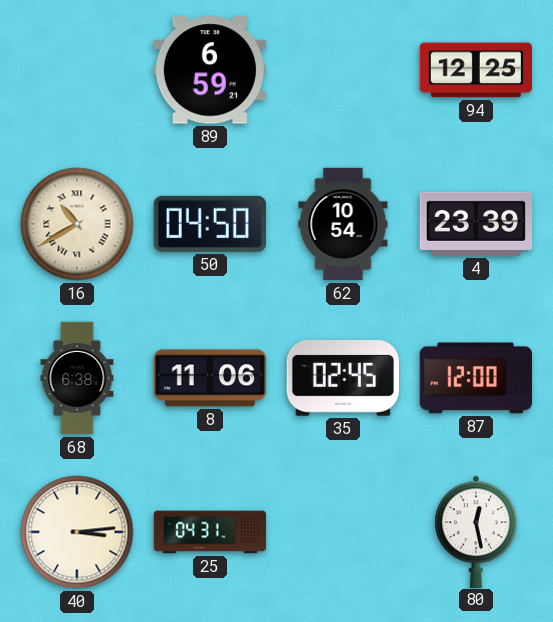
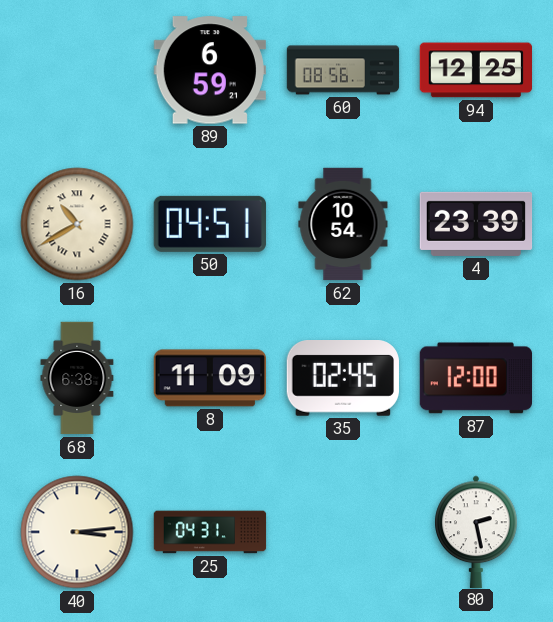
60: none -> 08:56 (343, 70)
50: 04:50 -> 04:51 (210, 224)
8: 11:06 -> 11:09 (209, 378)
80: 12:28 -> 2:28 (476, 531)
